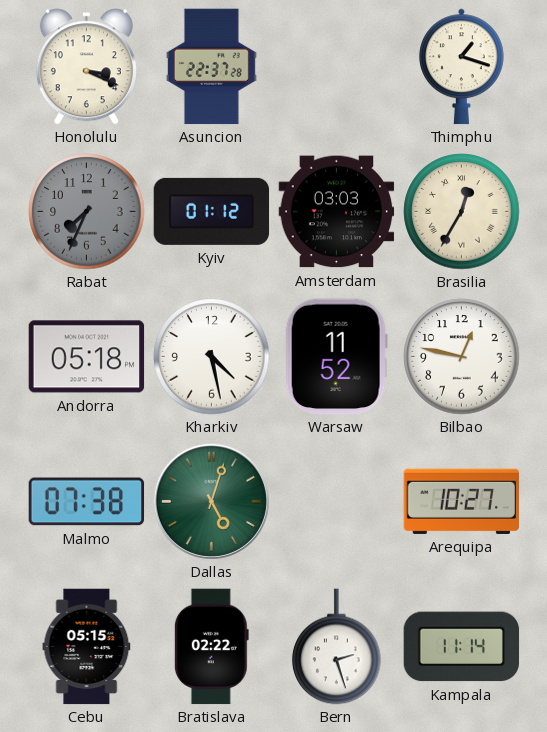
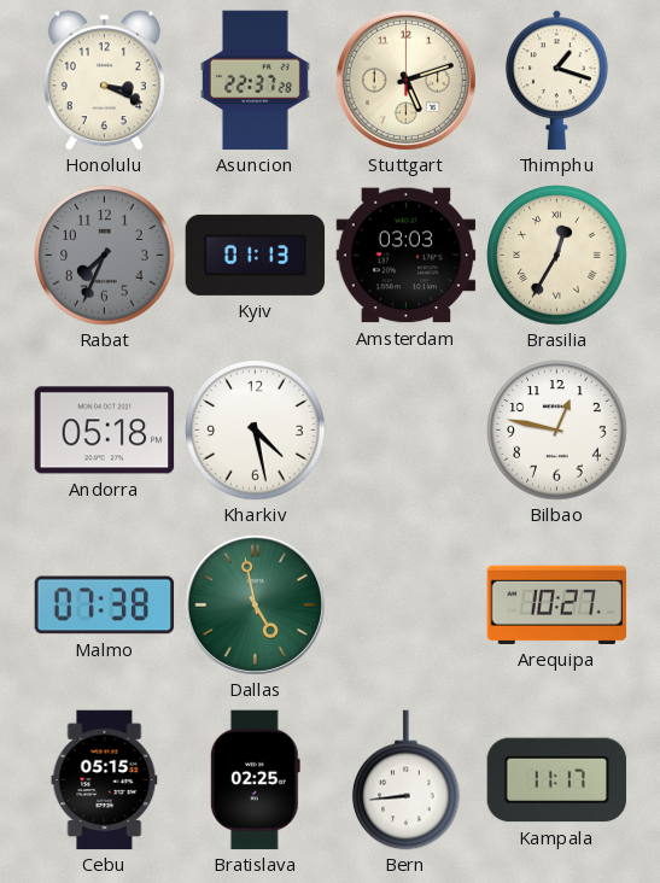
Stuttgart: none -> 5:12 (405, 80)
Kyiv: 01:12 -> 01:13 (256, 255)
Warsaw: 11:52 -> none (336, 357)
Dallas: 5:03 -> 4:58 (255, 604)
Bratislava: 02:22 -> 02:25 (255, 780)
Bern: 2:27 -> 8:44 (407, 780)
Kampala: 11:14 -> 11:17 (557, 780)
